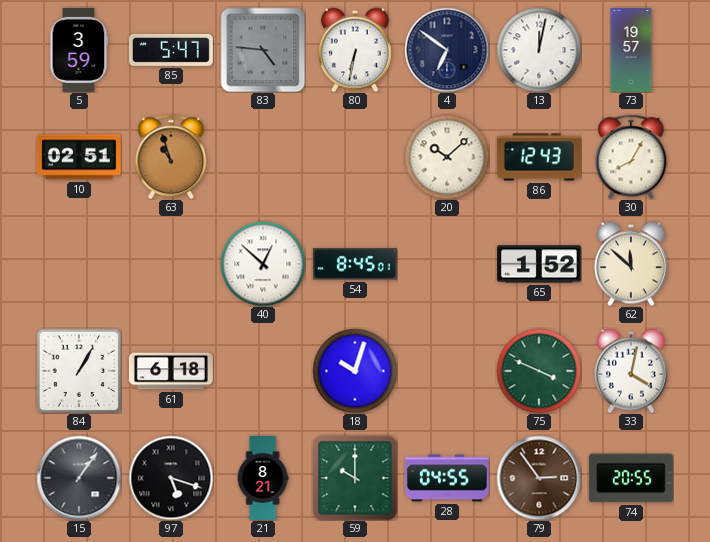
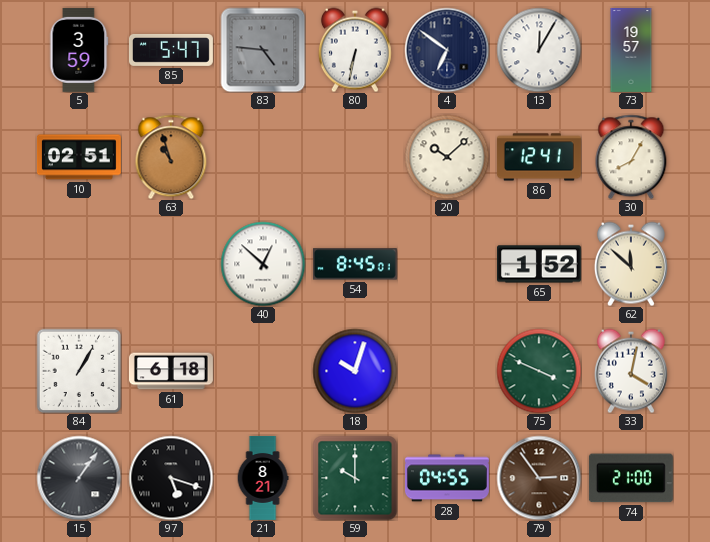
13: 12:02 -> 12:05 (539, 50)
86: 12:43 -> 12:41 (539, 157)
74: 20:55 -> 21:00 (631, 478)
